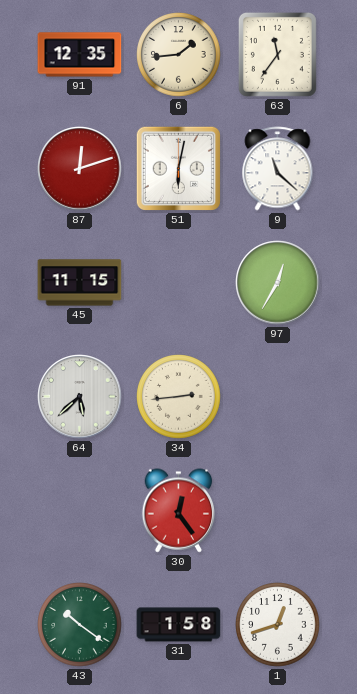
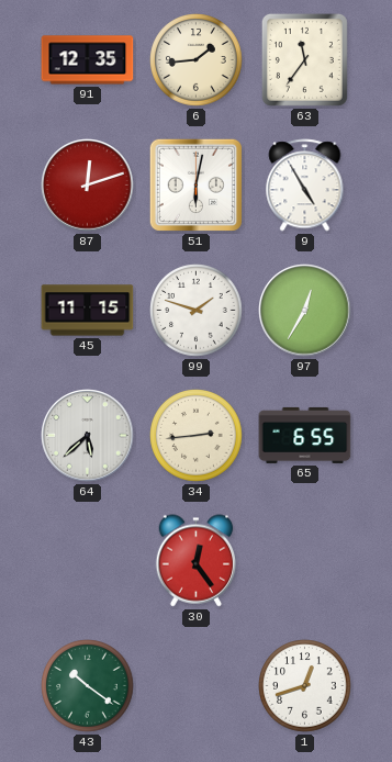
9: 11:22 -> 4:55 (305, 186)
99: none -> 1:48 (197, 311)
65: none -> 6:55 (305, 435)
31: 1:58 -> none (179, 625)
